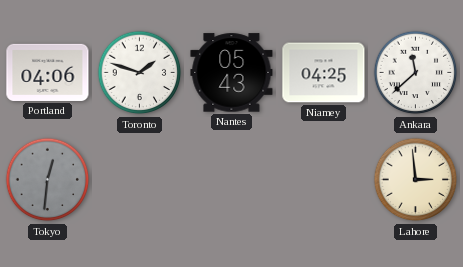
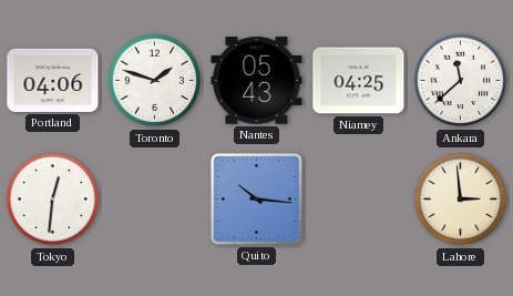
Tokyo dial: grey -> white (53, 200)
Quito: none -> 10:16 (257, 200)
